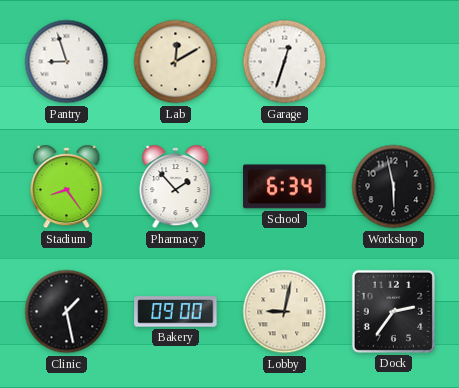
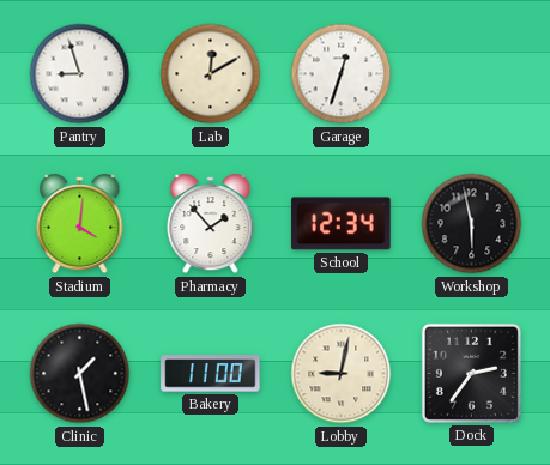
Stadium: 8:24 -> 4:01 (80, 224)
School: 6:34 -> 12:34 (342, 224)
Bakery: 09:00 -> 11:00 (211, 374)
